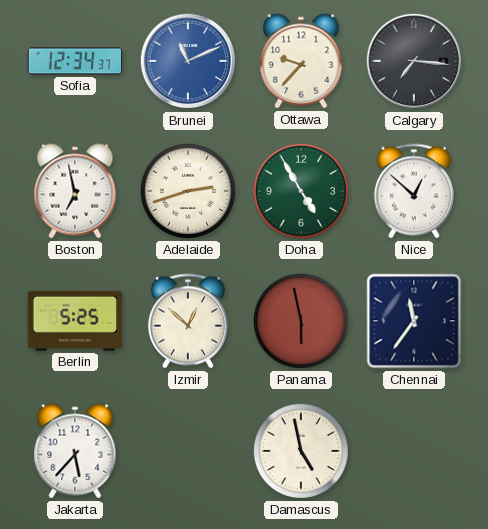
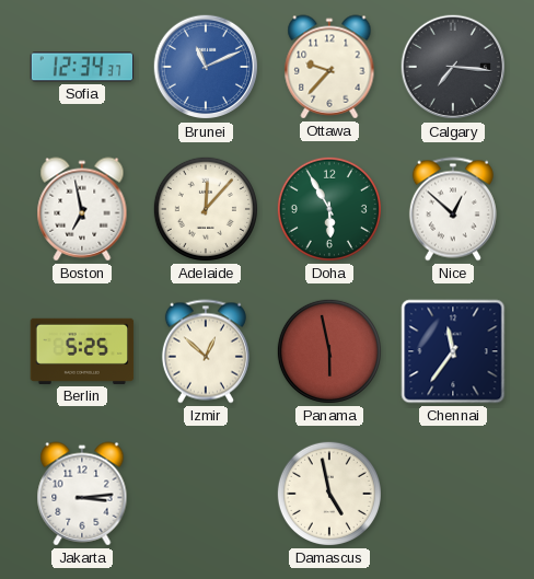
Adelaide: 2:42 -> 12:07 (206, 209)
Doha: 4:55 -> 5:55 (329, 209)
Jakarta: 5:37 -> 3:14 (82, 494)
